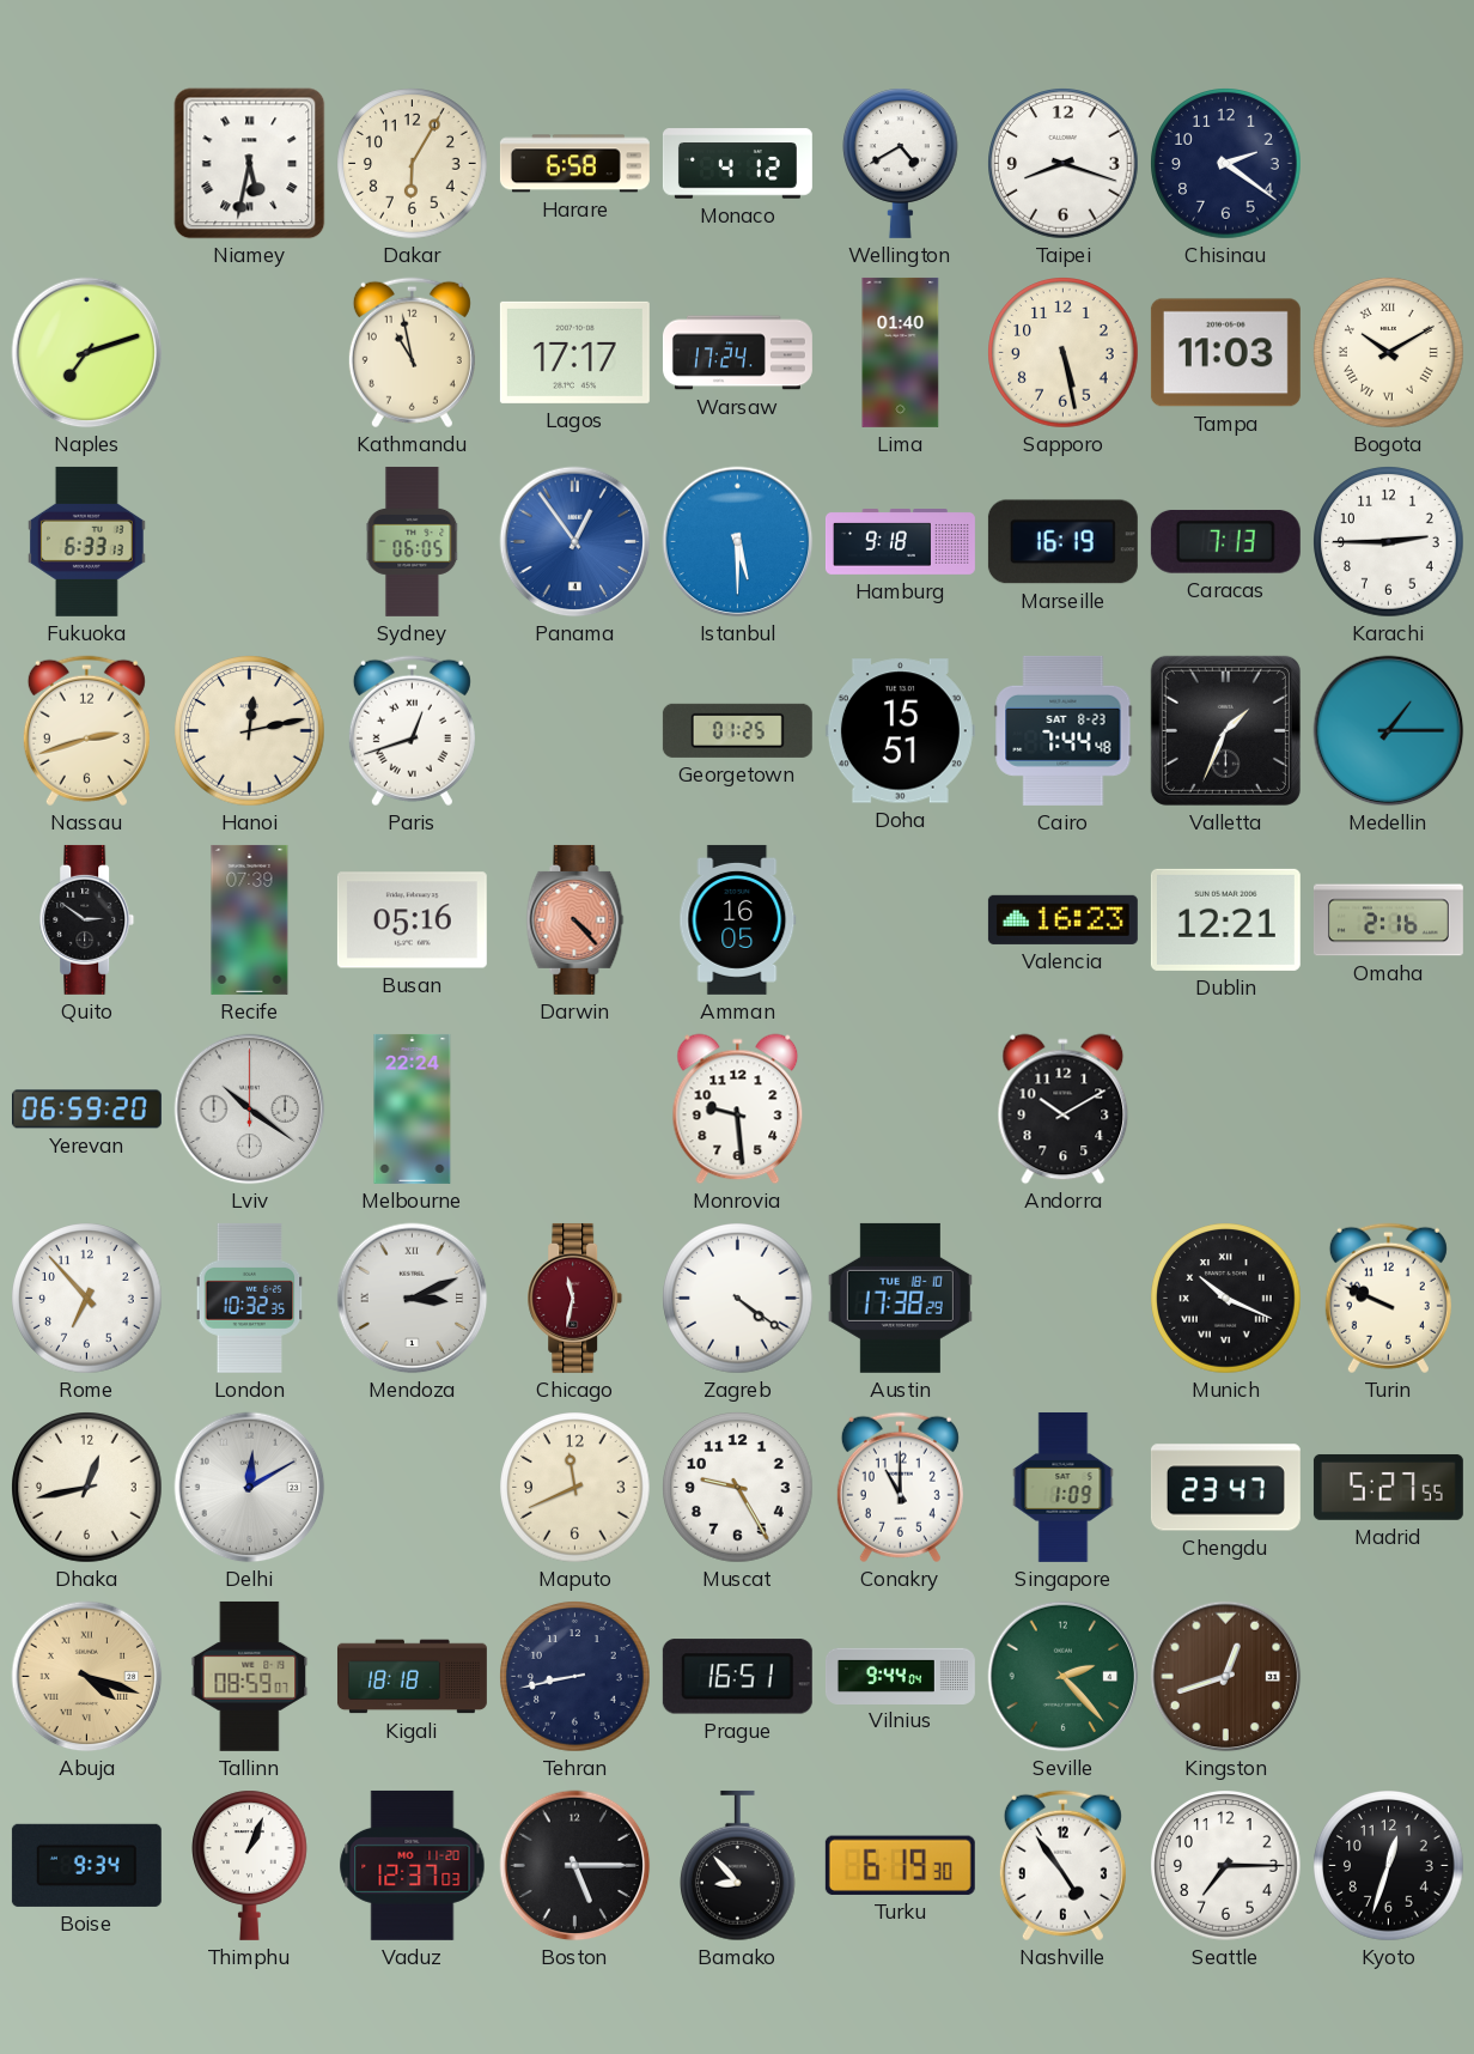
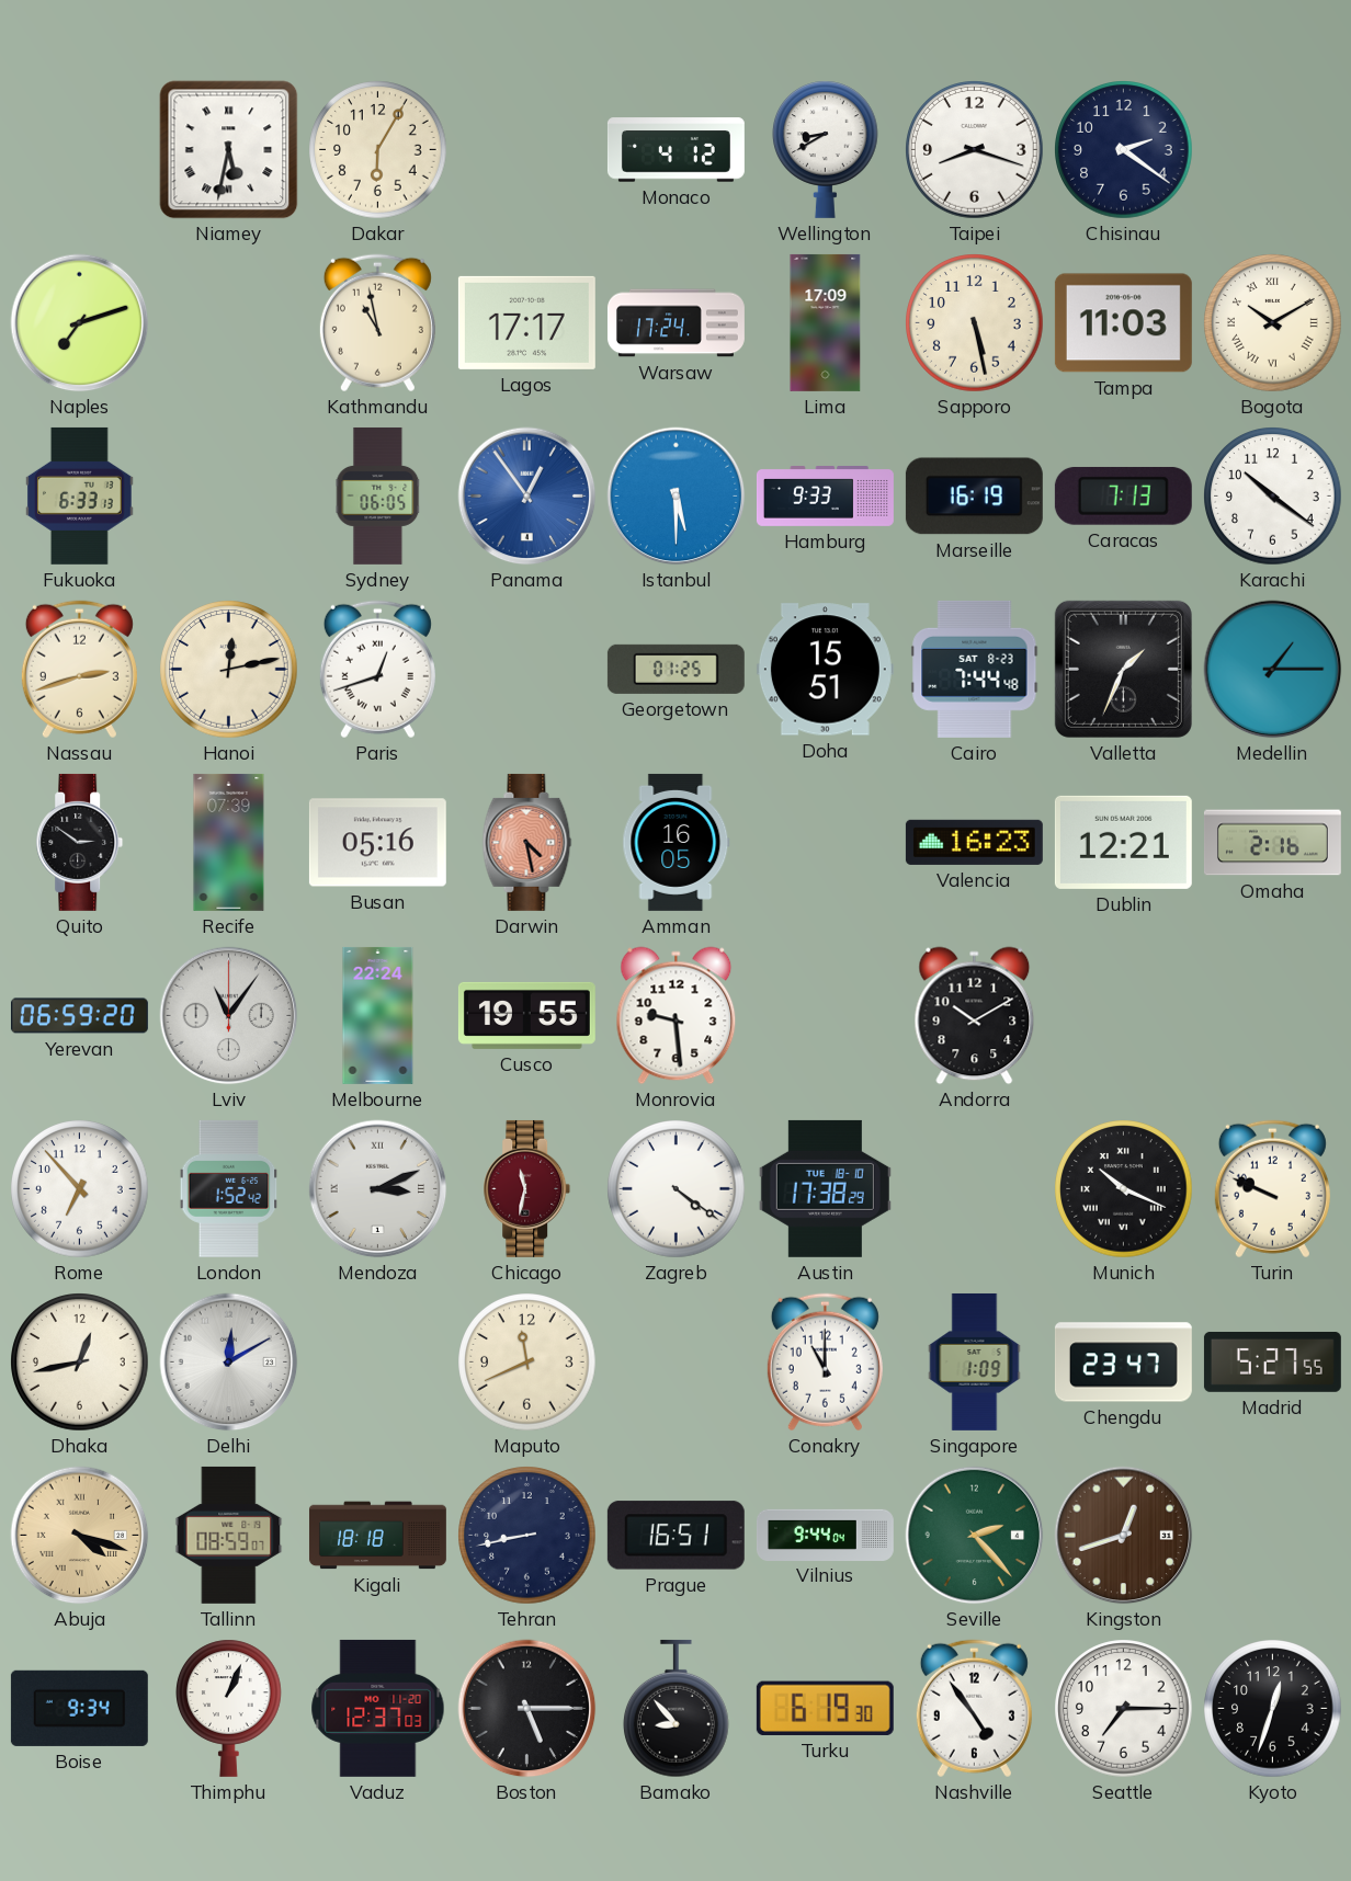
Harare: 6:58 -> none (574, 164)
Wellington: 4:40 -> 8:40 (826, 149)
Lima: 01:40 -> 17:09 (826, 322)
Hamburg: 9:18 -> 9:33 (825, 497)
Karachi: 2:45 -> 10:21 (1273, 497)
Darwin: 4:23 -> 4:28 (527, 842)
Lviv: 10:21 -> 11:06 (229, 1016)
Cusco: none -> 19:55 (526, 1015)
London: 10:32 -> 1:52 (229, 1188)
Muscat: 9:25 -> none (738, 1488)
